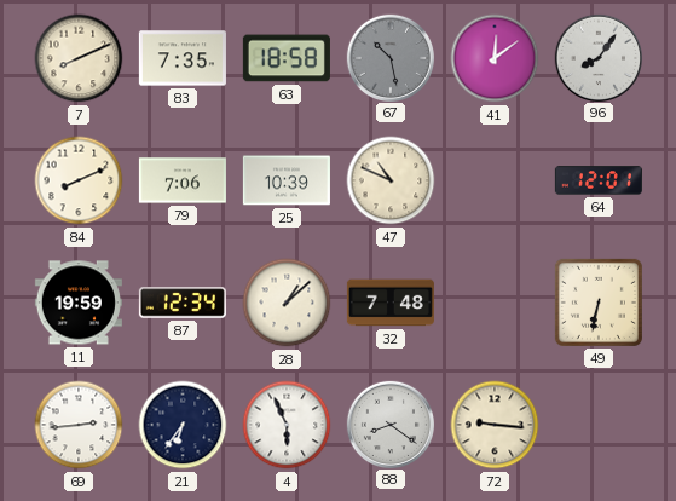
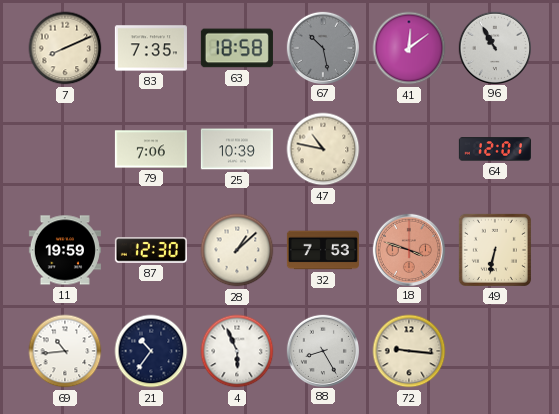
96: 8:06 -> 10:55 (494, 47)
84: 8:11 -> none (79, 180)
47: 10:49 -> 10:47 (323, 149)
87: 12:34 -> 12:30 (151, 250)
32: 7:48 -> 7:53 (323, 250)
18: none -> 3:48 (408, 249)
69: 2:44 -> 10:44 (65, 351)
21: 6:36 -> 10:36 (151, 351)
88: 8:21 -> 8:25 (322, 350)
